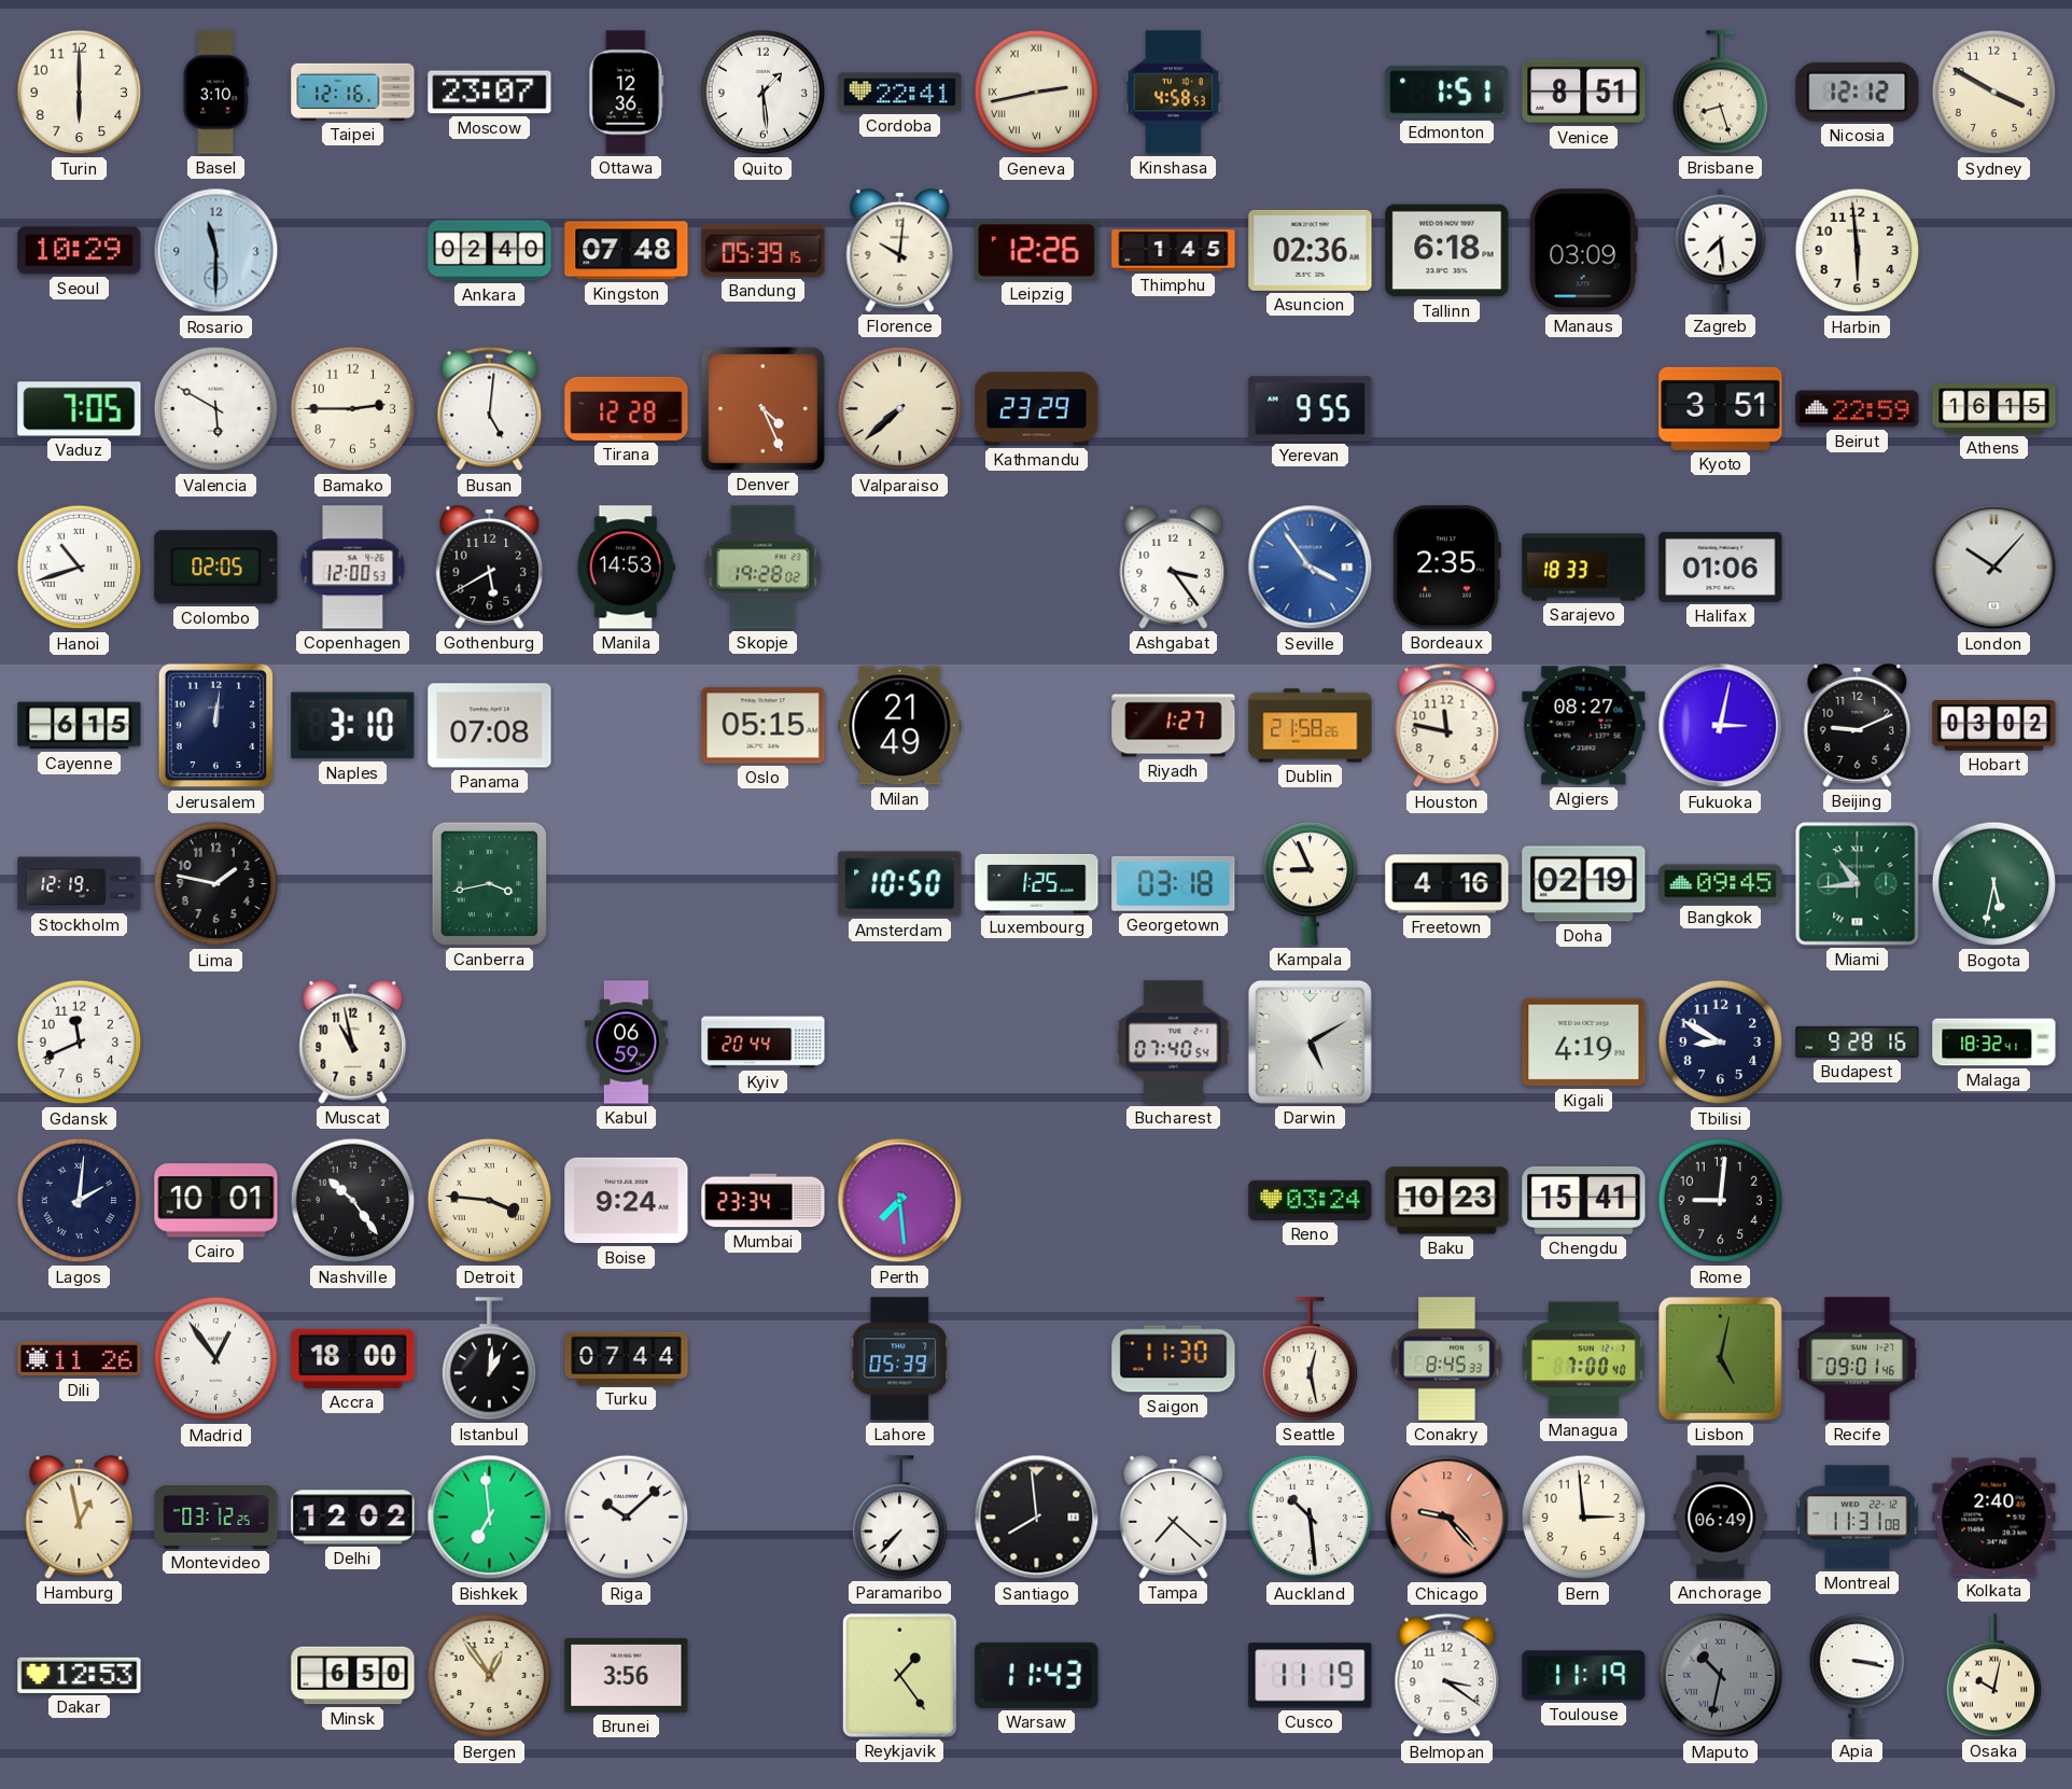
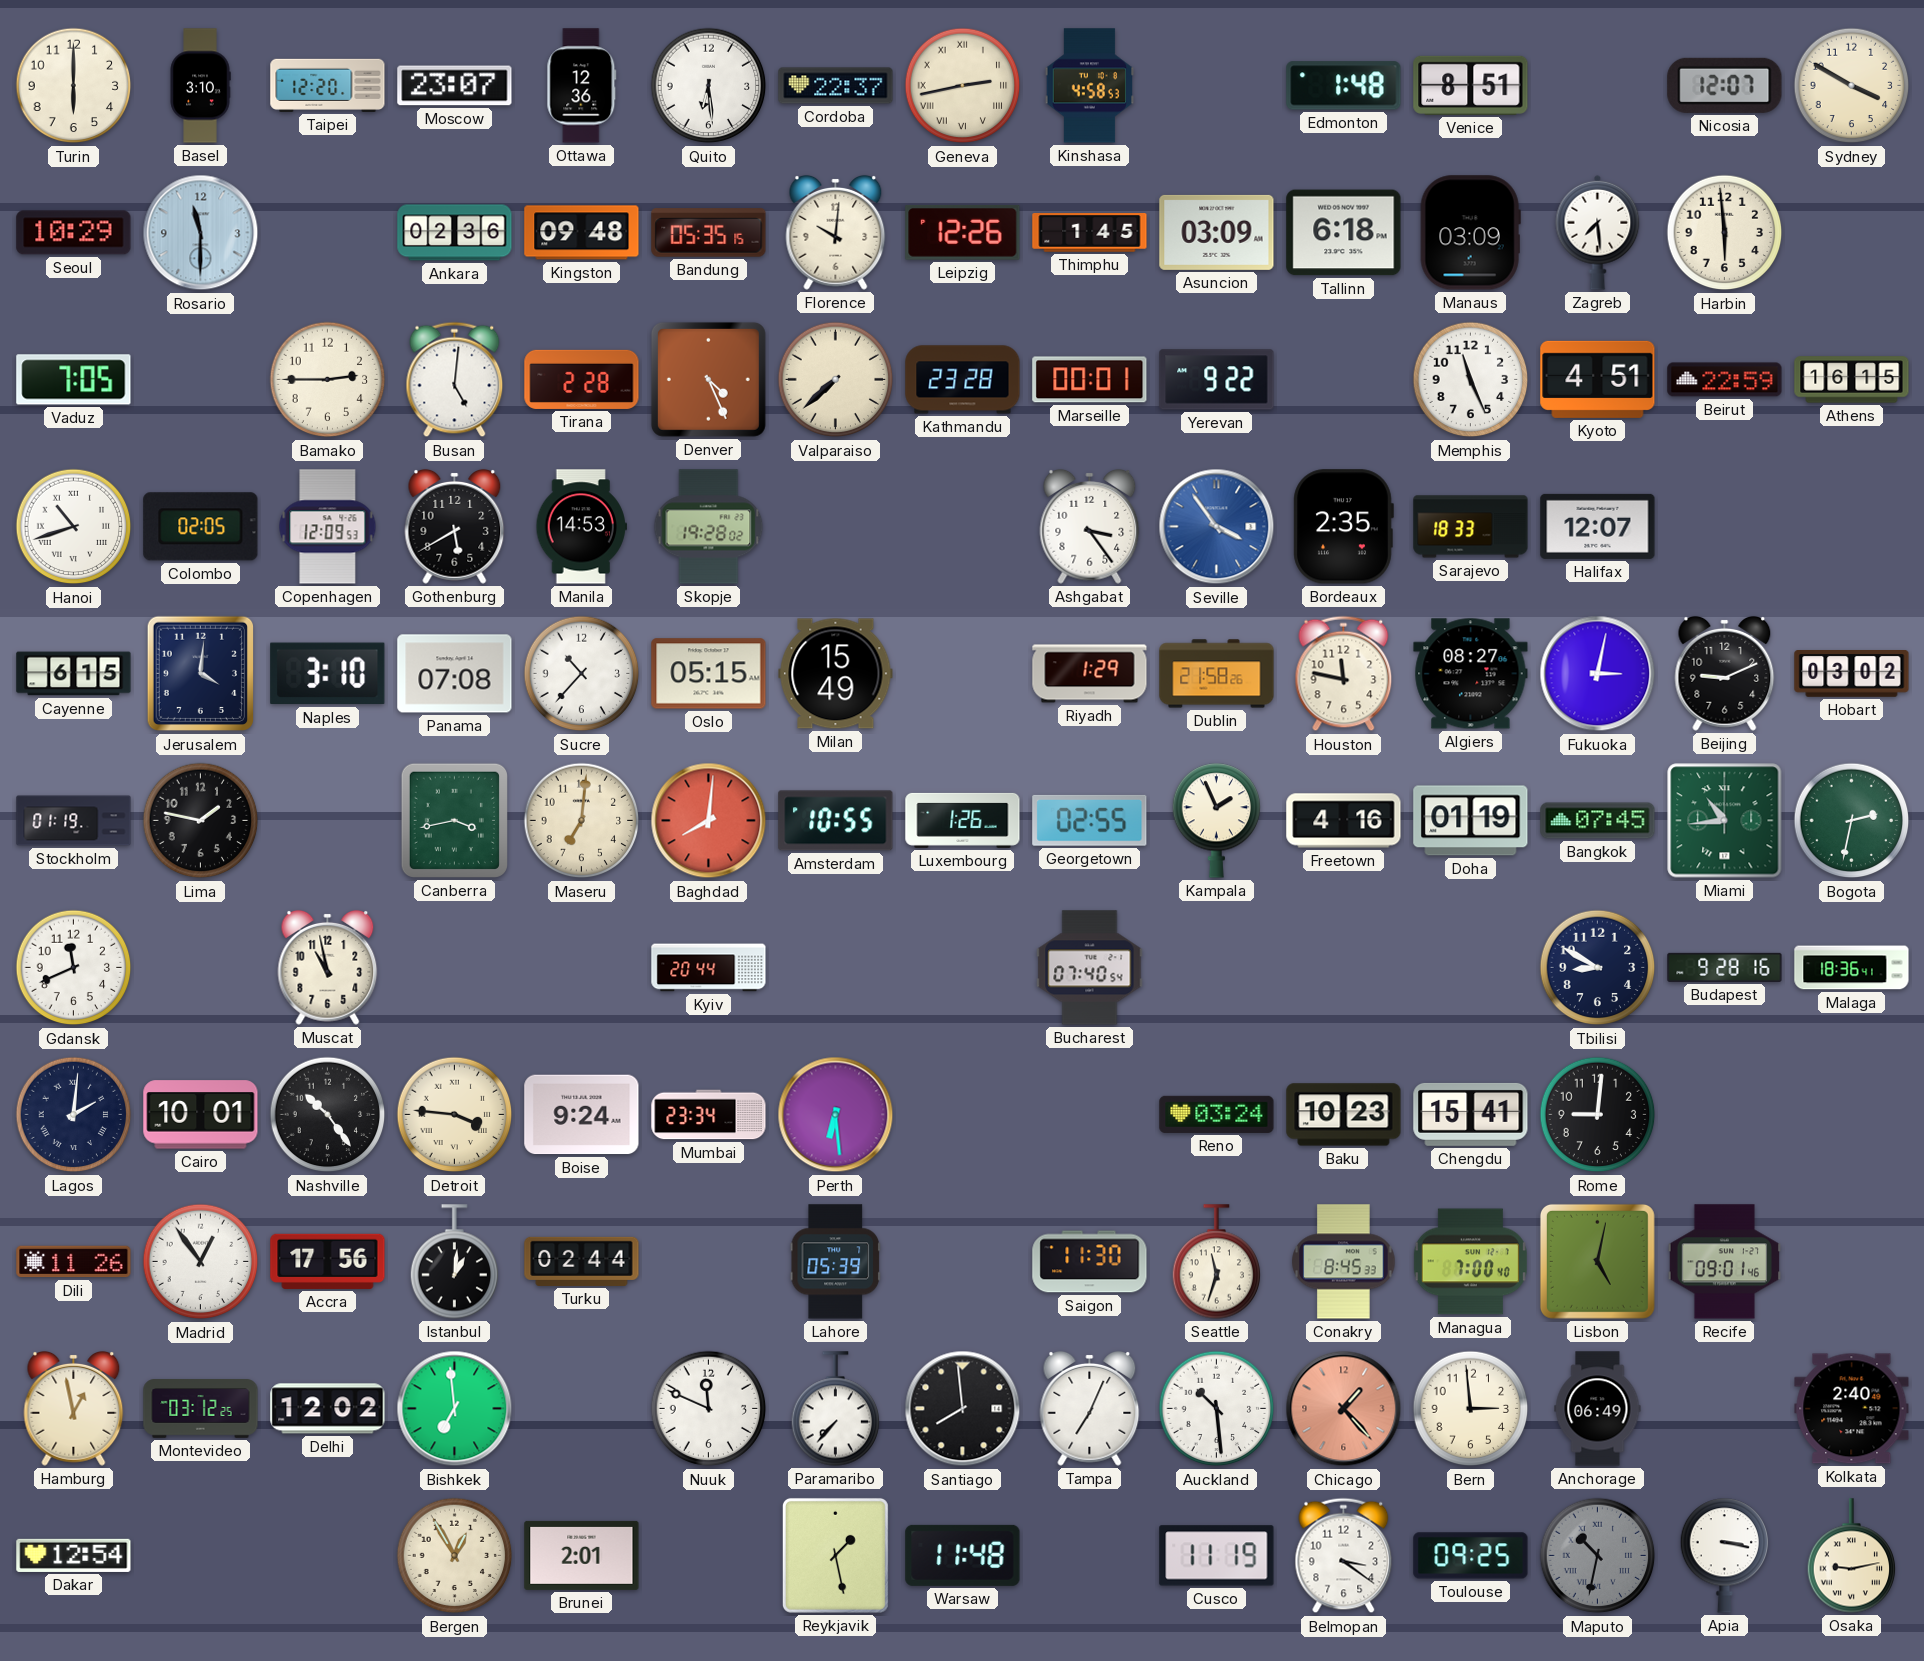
Taipei: 12:16 -> 12:20 (328, 85)
Quito: 1:29 -> 6:29 (709, 86)
Cordoba: 22:41 -> 22:37 (836, 86)
Edmonton: 1:51 -> 1:48 (1344, 86)
Brisbane: 8:27 -> none (1721, 93)
Nicosia: 12:12 -> 12:07 (1725, 85)
Ankara: 02:40 -> 02:36 (455, 233)
Kingston: 07:48 -> 09:48 (582, 233)
Bandung: 05:39 -> 05:35 (709, 233)
Asuncion: 02:36 -> 03:09 (1217, 232)
Valencia: 5:50 -> none (216, 409)
Tirana: 12:28 -> 2:28 (582, 379)
Kathmandu: 23:29 -> 23:28 (963, 380)
Marseille: none -> 00:01 (1090, 380)
Yerevan: 9:55 -> 9:22 (1217, 380)
Memphis: none -> 11:26 (1471, 380)
Kyoto: 3:51 -> 4:51 (1598, 379)
Copenhagen: 12:00 -> 12:09 (328, 527)
Halifax: 01:06 -> 12:07 (1598, 526)
London: 10:07 -> none (1994, 568)
Jerusalem: 12:01 -> 4:01 (200, 674)
Sucre: none -> 10:37 (582, 674)
Milan: 21:49 -> 15:49 (836, 674)
Riyadh: 1:27 -> 1:29 (1090, 674)
Stockholm: 12:19 -> 01:19 (74, 821)
Maseru: none -> 7:01 (582, 821)
Baghdad: none -> 8:01 (709, 821)
Amsterdam: 10:50 -> 10:55 (836, 821)
Luxembourg: 1:25 -> 1:26 (963, 820)
Georgetown: 03:18 -> 02:55 (1090, 820)
Kampala: 8:56 -> 1:56 (1217, 821)
Doha: 02:19 -> 01:19 (1471, 821)
Bangkok: 09:45 -> 07:45 (1598, 821)
Bogota: 5:32 -> 2:32 (1852, 821)
Kabul: 06:59 -> none (626, 1043)
Darwin: 5:10 -> none (1310, 1042)
Kigali: 4:19 -> none (1584, 1043)
Malaga: 18:32 -> 18:36 (1852, 968)
Perth: 7:29 -> 6:29 (836, 1115)
Accra: 18:00 -> 17:56 (328, 1261)
Turku: 07:44 -> 02:44 (582, 1261)
Seattle: 12:28 -> 11:33 (1217, 1262)
Riga: 10:08 -> none (627, 1518)
Nuuk: none -> 11:49 (709, 1409)
Tampa: 7:22 -> 7:04 (1090, 1408)
Chicago: 9:23 -> 1:23 (1344, 1409)
Montreal: 11:31 -> none (1858, 1518)
Dakar: 12:53 -> 12:54 (74, 1555)
Minsk: 6:50 -> none (353, 1676)
Bergen: 12:54 -> 12:55 (455, 1556)
Brunei: 3:56 -> 2:01 (582, 1555)
Reykjavik: 1:24 -> 1:28 (835, 1555)
Warsaw: 11:43 -> 11:48 (963, 1555)
Toulouse: 11:19 -> 09:25 (1471, 1556)
Osaka: 10:02 -> 9:13 (1852, 1556)
